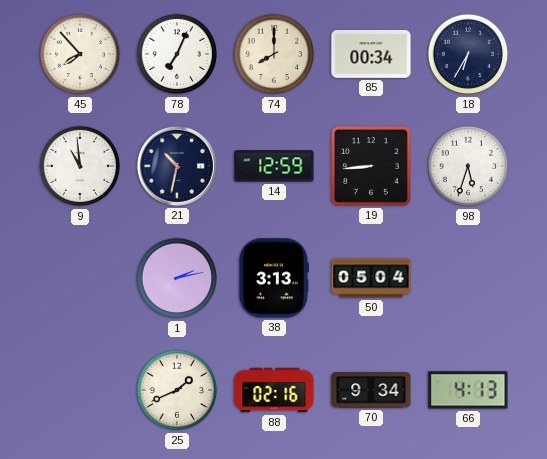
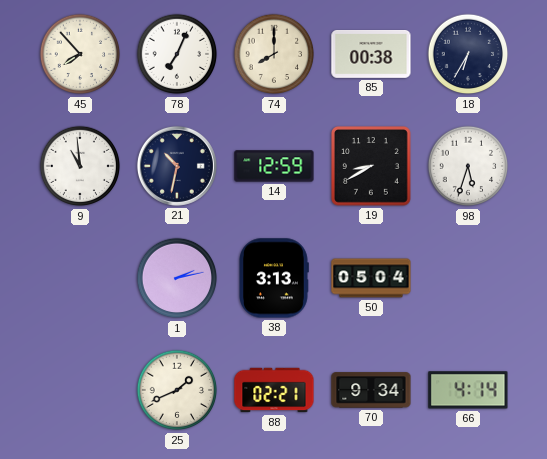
85: 00:34 -> 00:38 (371, 55)
19: 8:44 -> 8:40 (372, 167)
88: 02:16 -> 02:21 (274, 390)
66: 4:13 -> 4:14 (468, 390)
